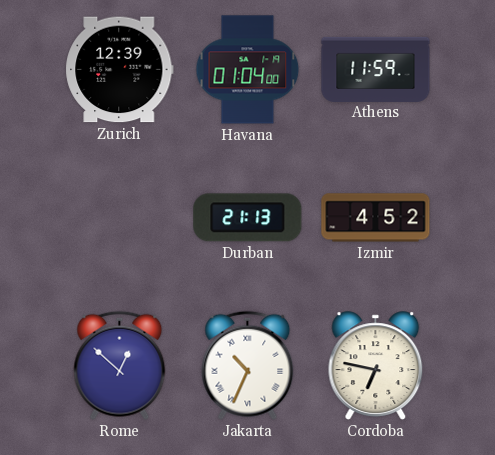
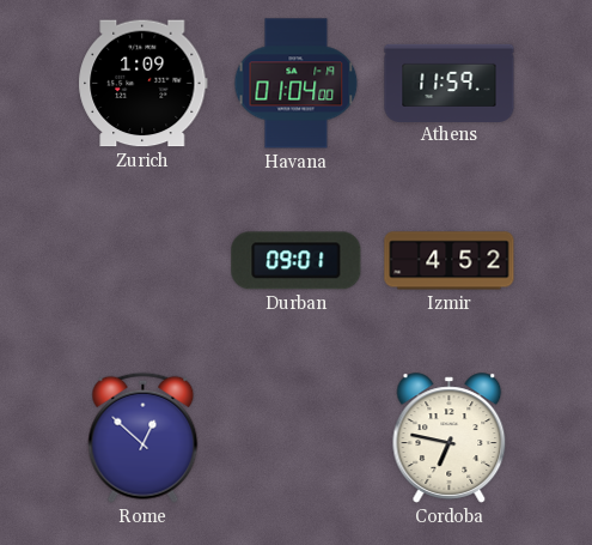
Zurich: 12:39 -> 1:09 (144, 84)
Durban: 21:13 -> 09:01 (297, 261)
Jakarta: 10:34 -> none (248, 365)
